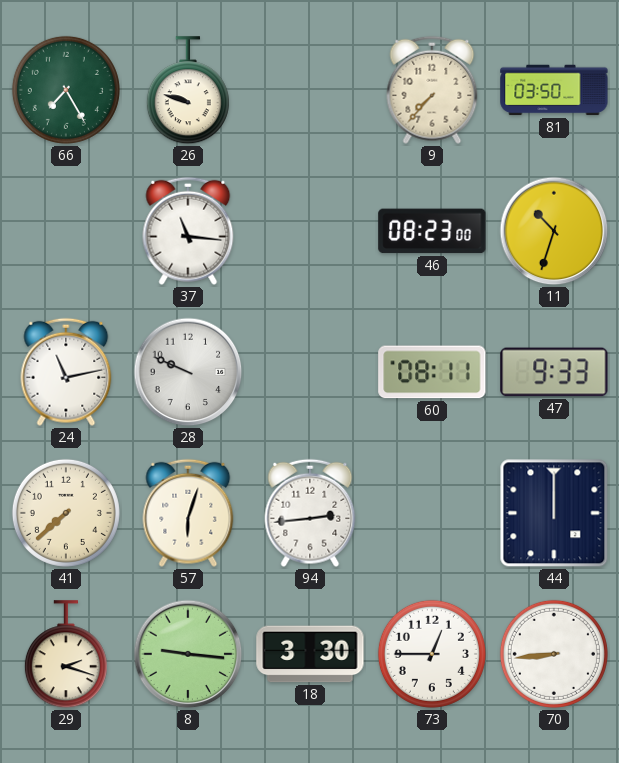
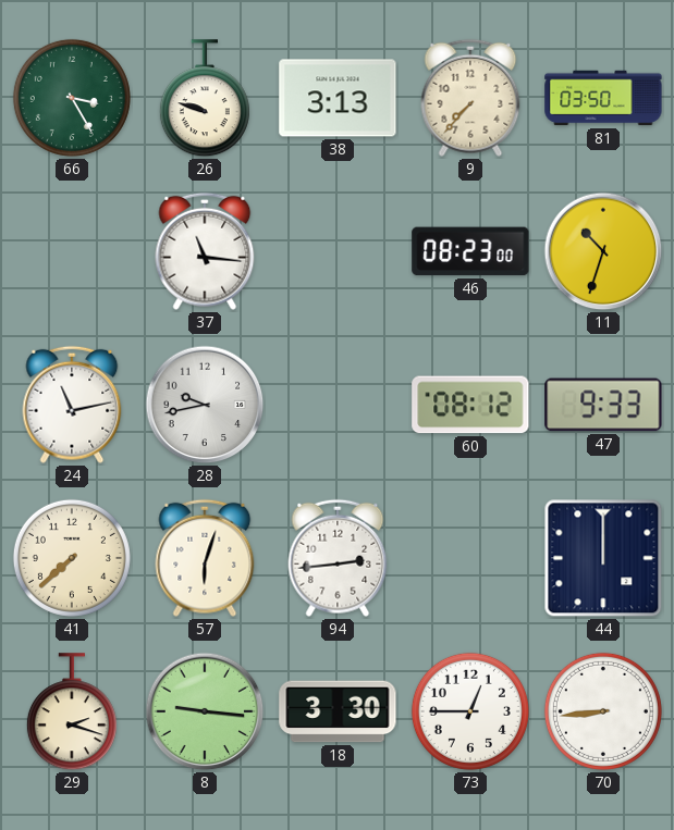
66: 7:25 -> 3:25 (72, 98)
38: none -> 3:13 (338, 98)
28: 9:49 -> 9:43 (205, 405)
60: 08:11 -> 08:12 (470, 405)
